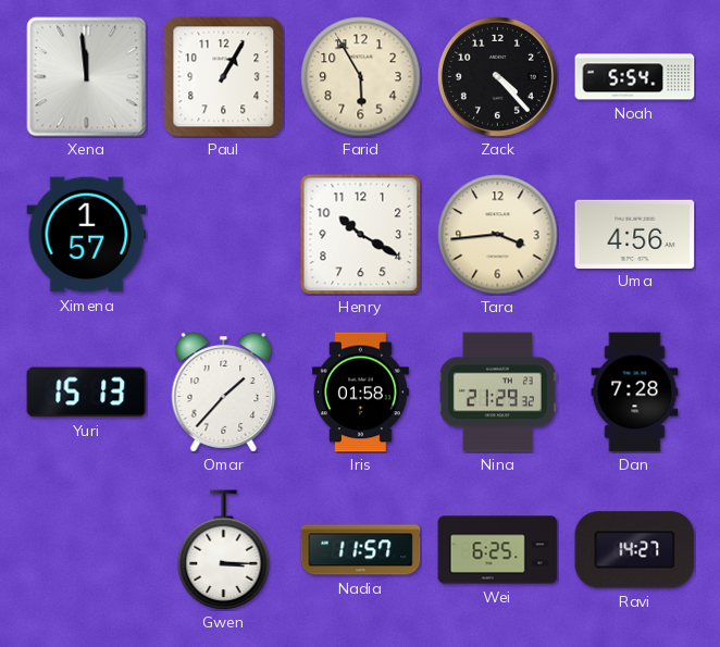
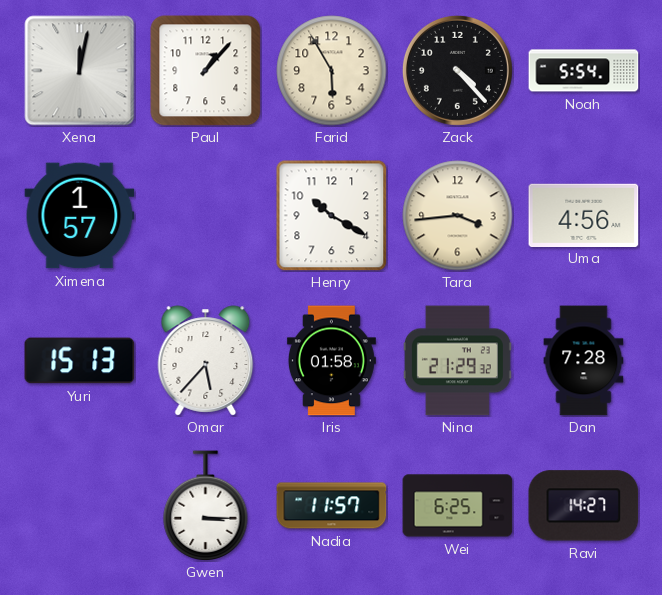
Xena: 11:59 -> 12:02 (80, 71)
Paul: 1:05 -> 1:07 (206, 71)
Omar: 1:37 -> 5:37 (206, 361)
